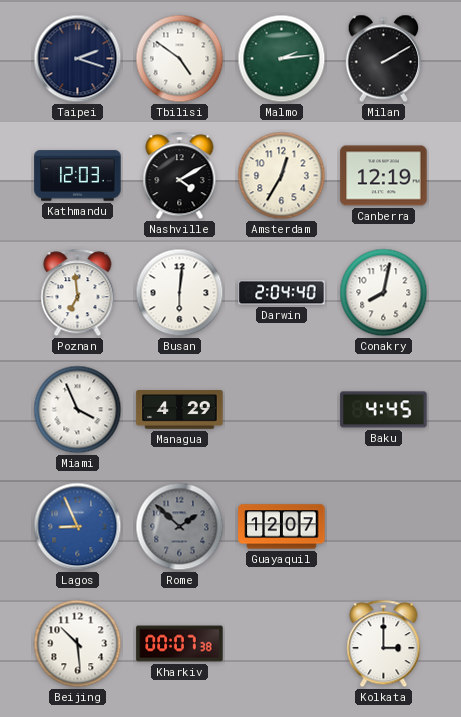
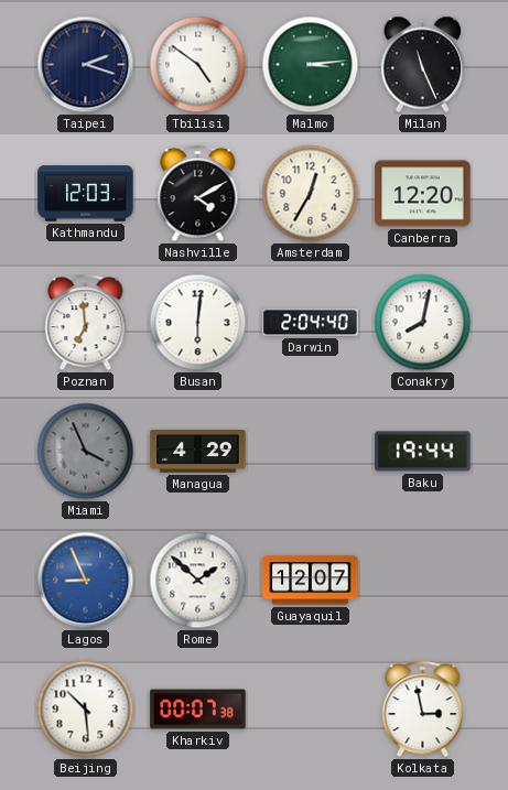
Malmo: 2:14 -> 3:14 (311, 65)
Milan: 2:10 -> 11:26 (422, 65)
Canberra: 12:19 -> 12:20 (423, 194)
Miami dial: white -> grey (86, 452)
Baku: 4:45 -> 19:44 (423, 452)
Rome dial: grey -> white (198, 581)
Kolkata: 3:00 -> 2:58 (423, 710)
